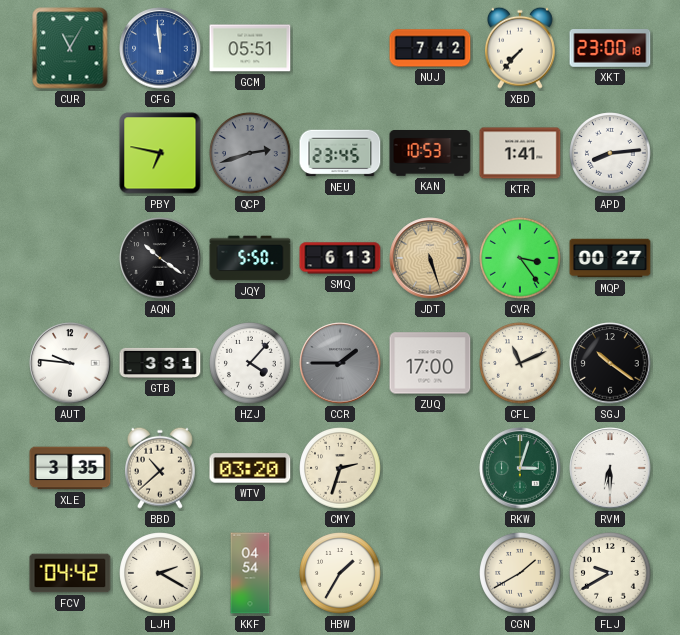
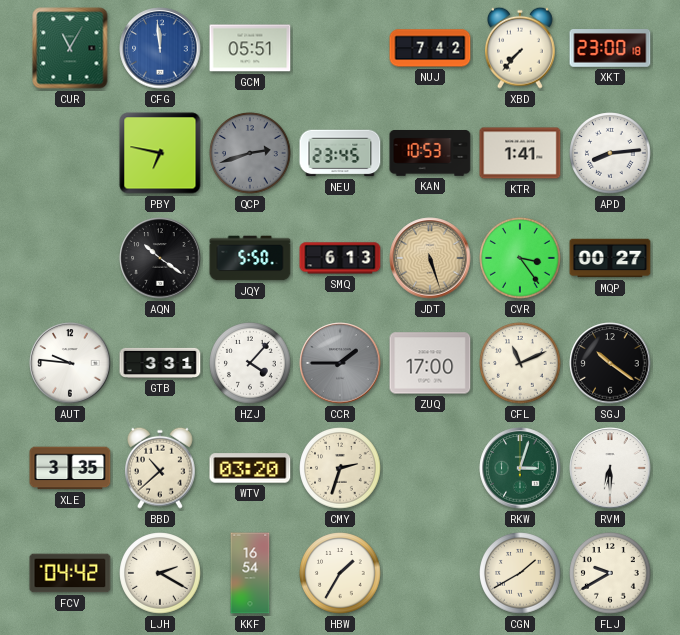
KKF: 04:54 -> 16:54 (250, 573)
